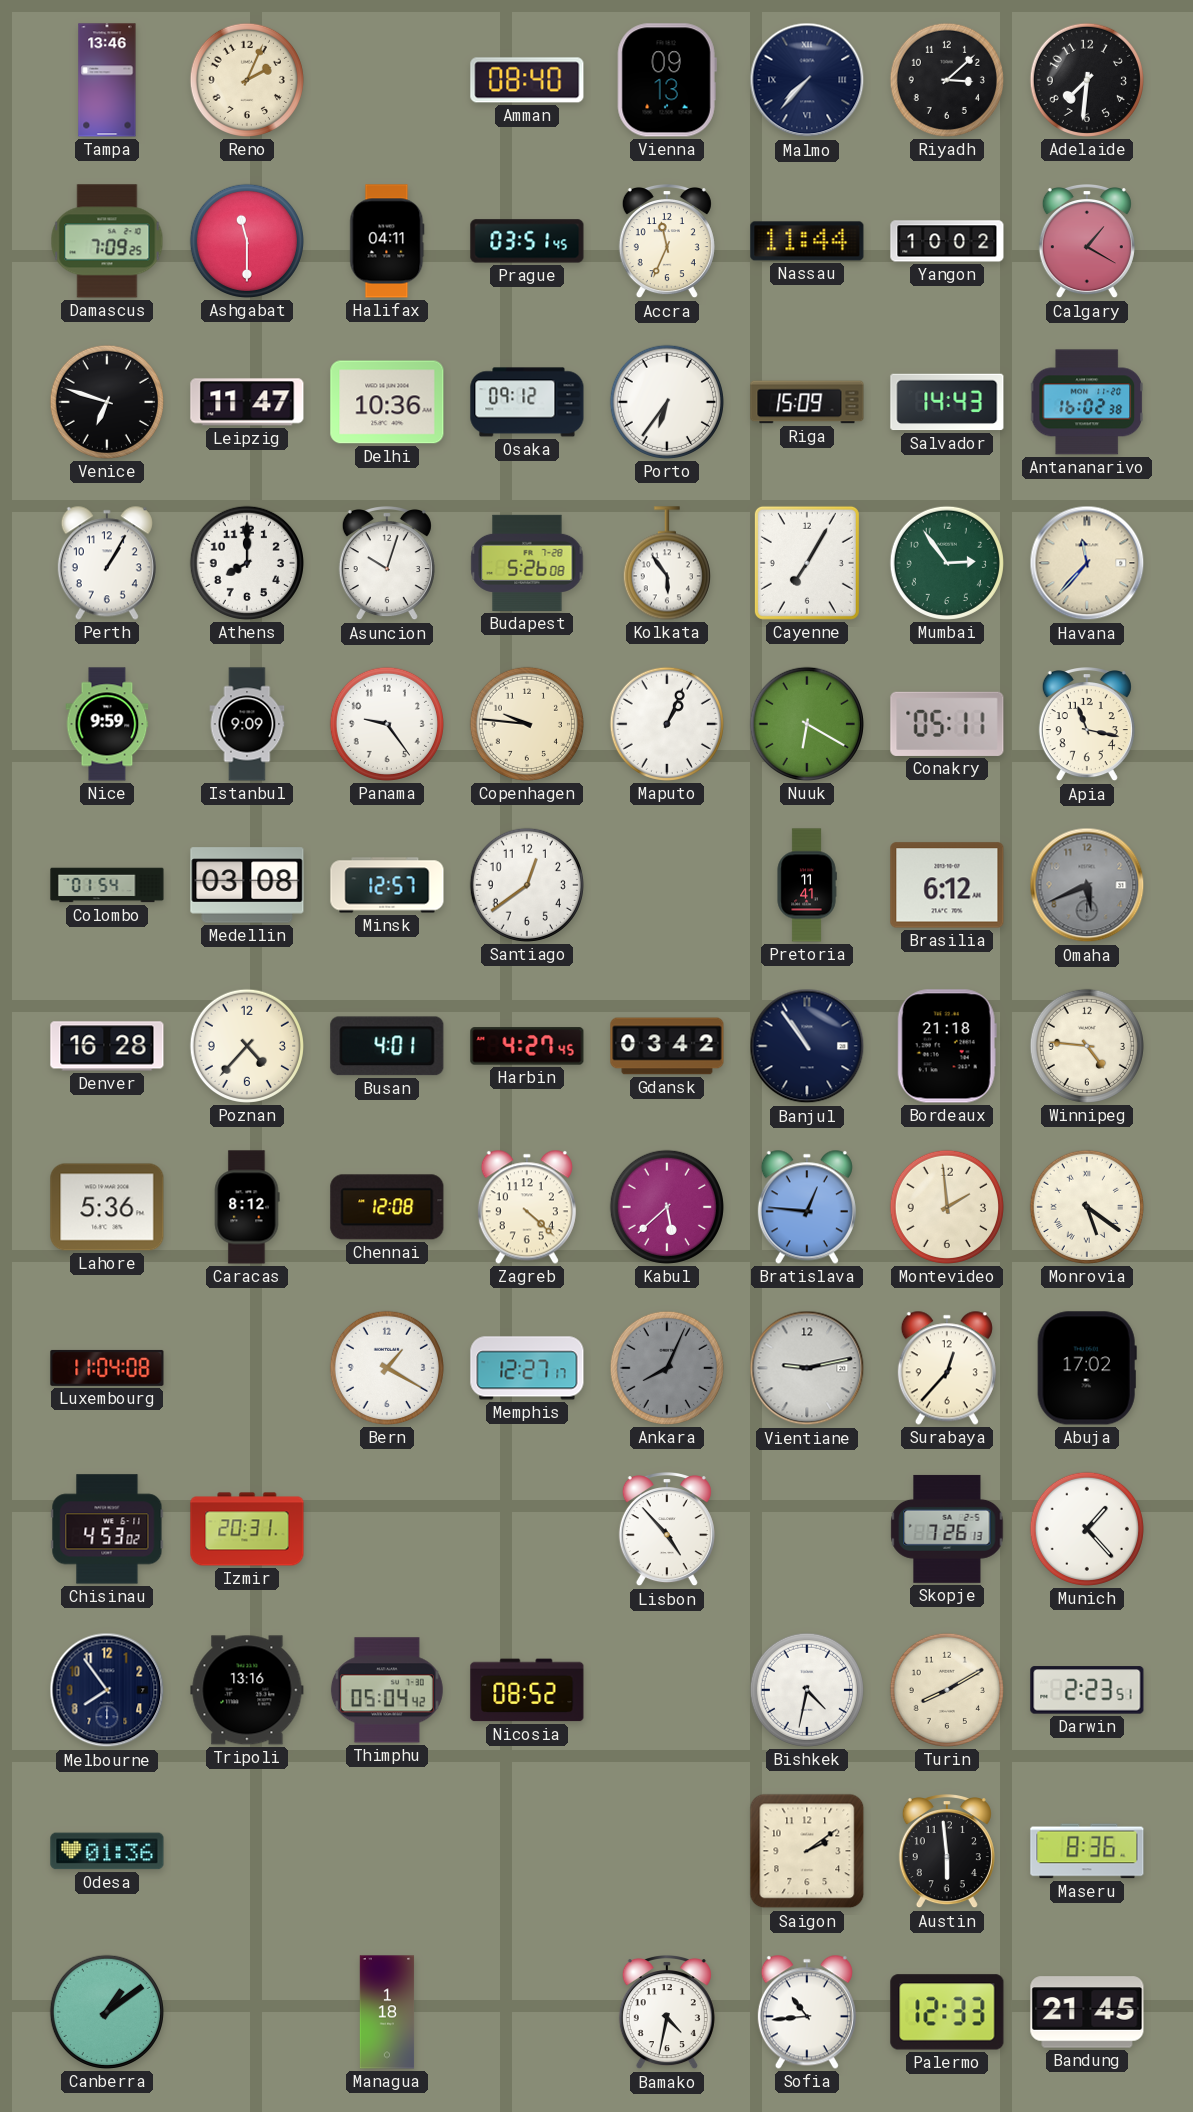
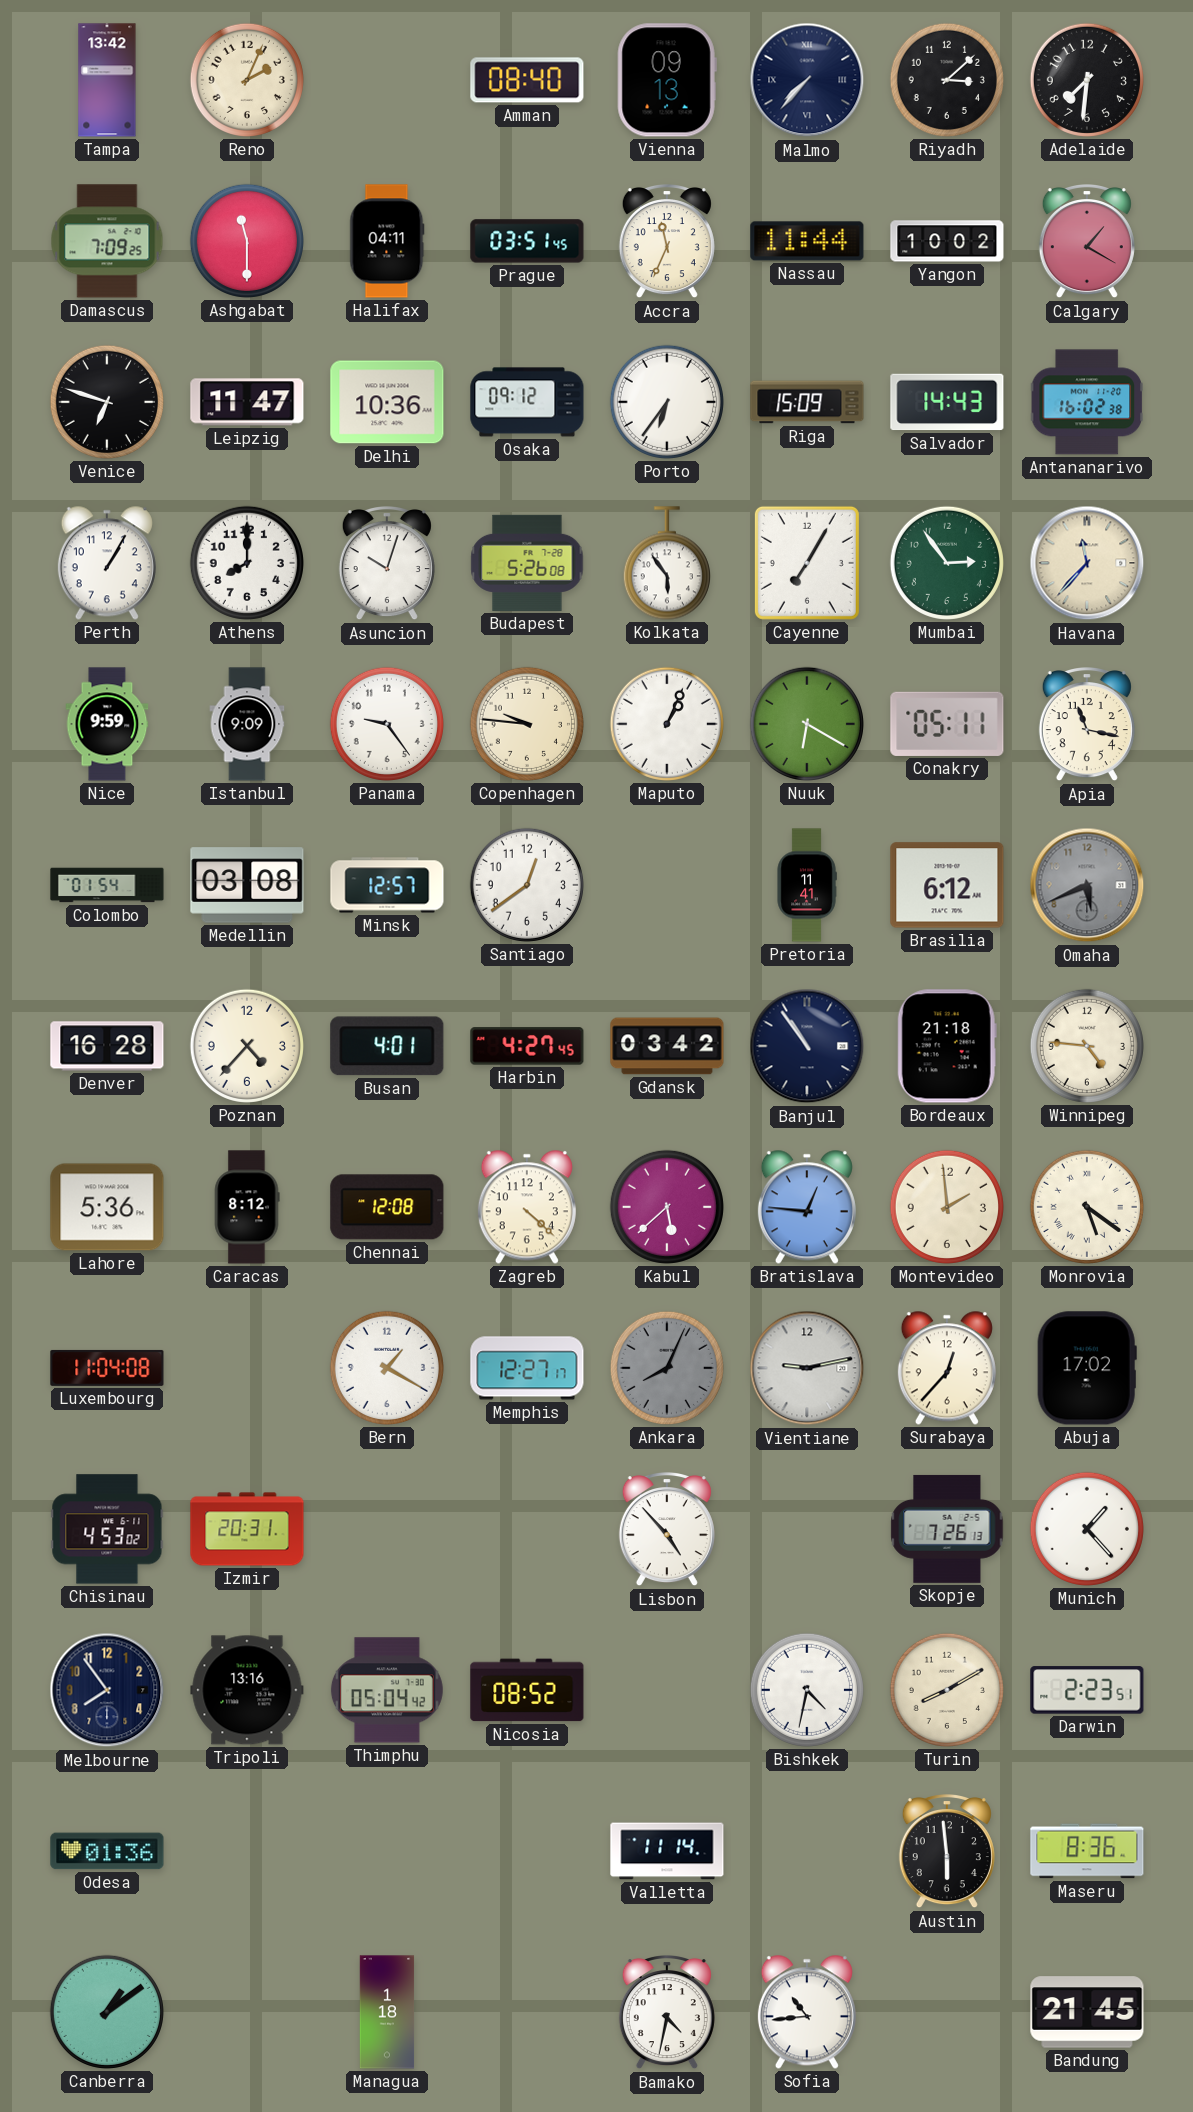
Tampa: 13:46 -> 13:42 (107, 80)
Valletta: none -> 11:14 (667, 1851)
Saigon: 2:09 -> none (807, 1851)
Palermo: 12:33 -> none (947, 2012)
